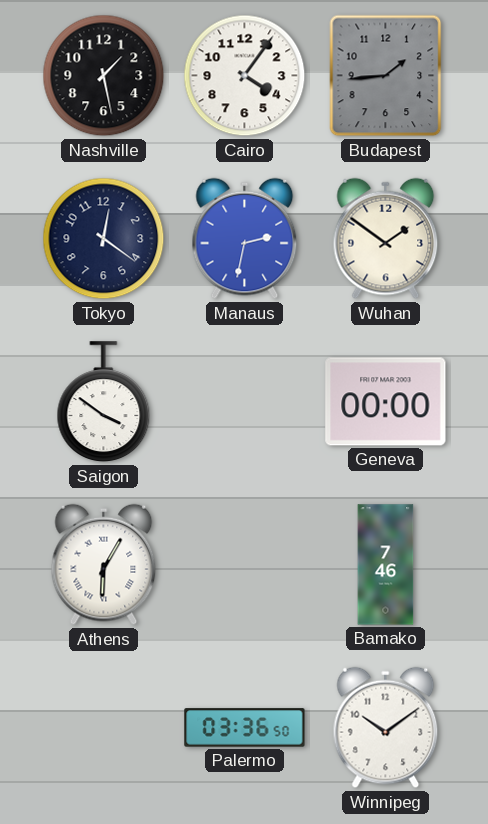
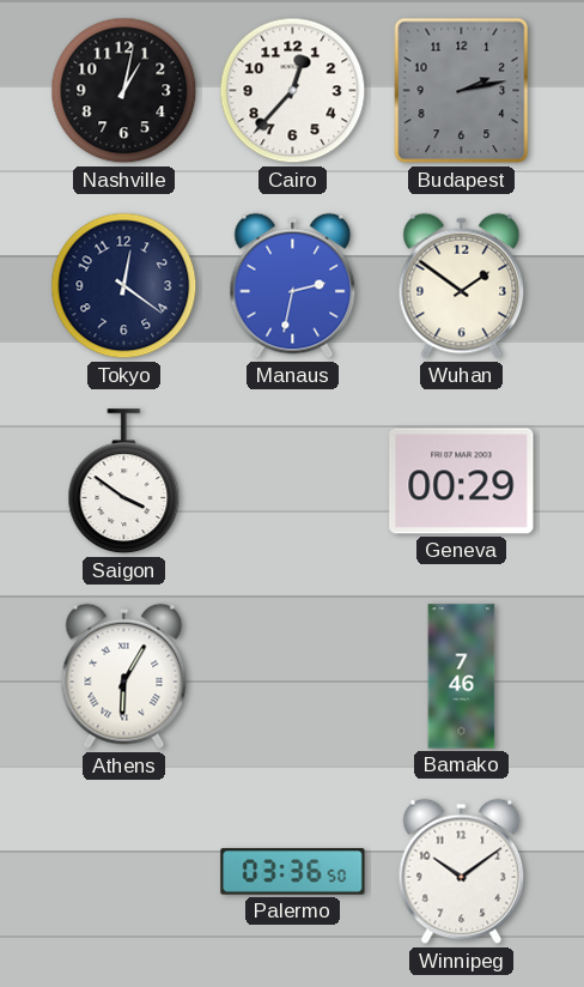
Nashville: 1:28 -> 1:02 (124, 91)
Cairo: 4:06 -> 12:37 (293, 91)
Budapest: 1:44 -> 2:13 (462, 91)
Geneva: 00:00 -> 00:29 (462, 482)
